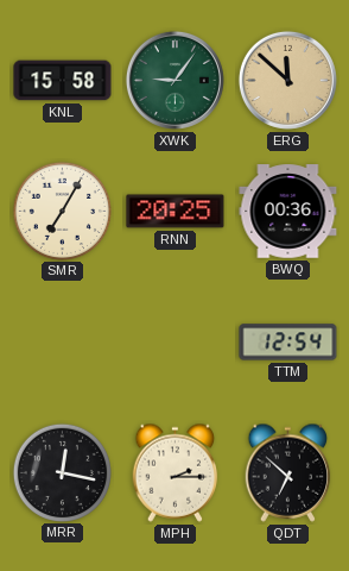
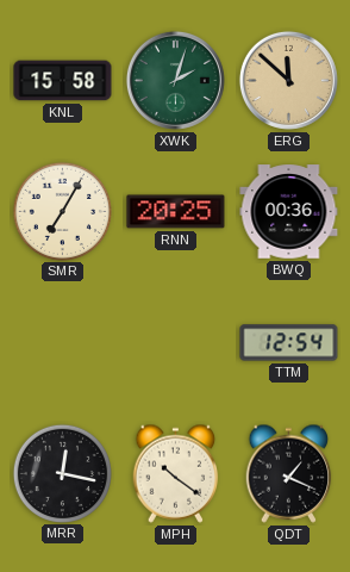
XWK: 9:06 -> 2:03 (175, 80)
MPH: 2:15 -> 10:21 (176, 473)
QDT: 6:52 -> 1:19 (289, 473)
